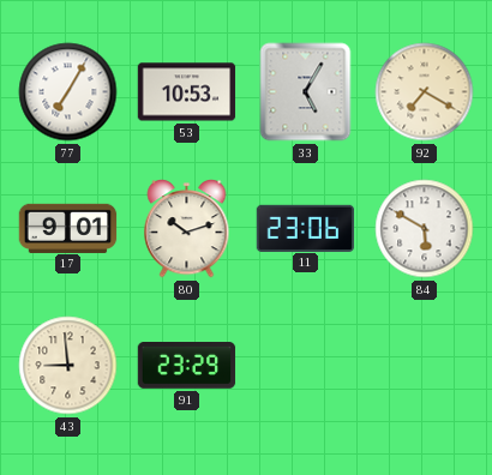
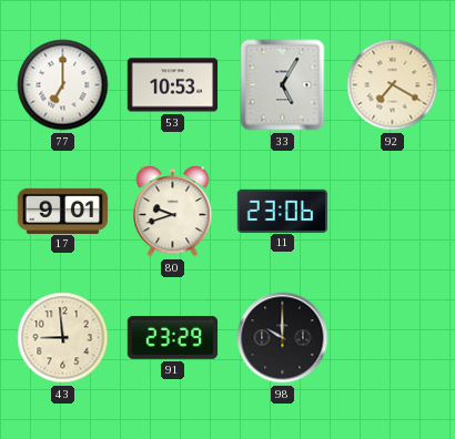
77: 7:05 -> 7:00 (63, 85)
80: 10:12 -> 9:42 (173, 212)
84: 5:50 -> none (425, 229)
98: none -> 10:00 (283, 338)
